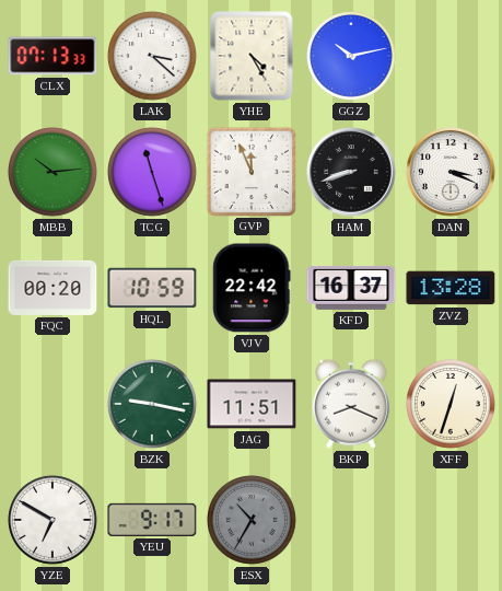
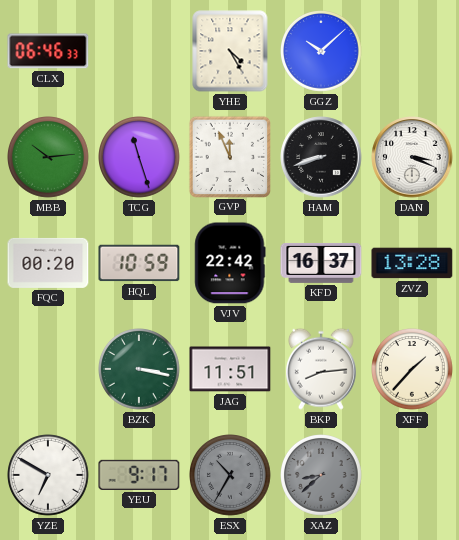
CLX: 07:13 -> 06:46 (48, 51)
LAK: 3:22 -> none (153, 57)
GGZ: 10:13 -> 10:08 (322, 52)
BZK: 9:17 -> 3:17 (140, 370)
BKP: 8:19 -> 8:14 (321, 369)
XFF: 12:33 -> 1:37 (413, 370)
XAZ: none -> 8:38 (322, 476)
